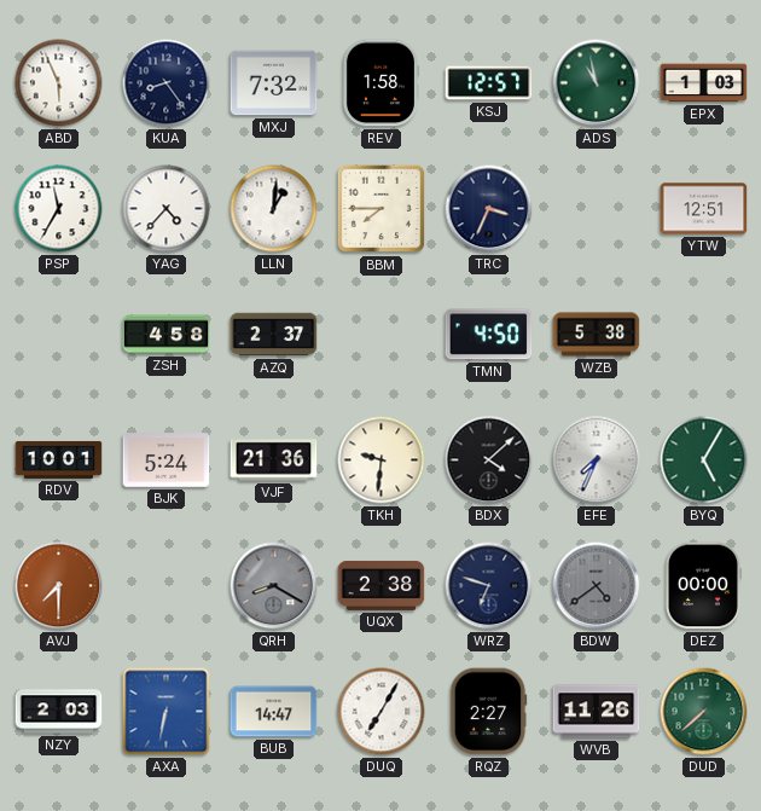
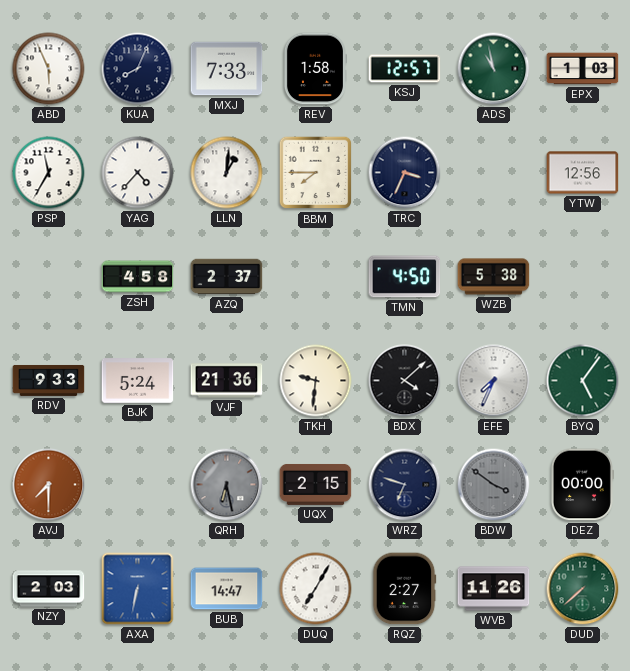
KUA: 8:24 -> 8:04 (138, 69)
MXJ: 7:32 -> 7:33 (227, 69)
YTW: 12:51 -> 12:56 (583, 173)
RDV: 10:01 -> 9:33 (49, 380)
BYQ: 5:05 -> 5:06 (583, 381)
QRH: 8:20 -> 6:28 (227, 485)
UQX: 2:38 -> 2:15 (316, 484)
BDW: 4:39 -> 3:51 (494, 485)
